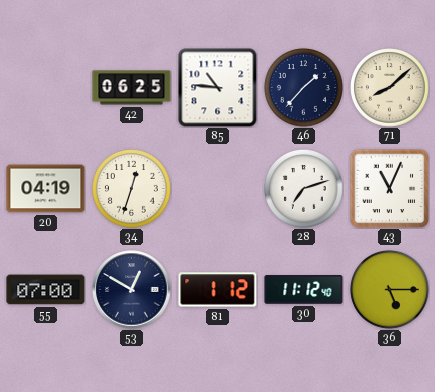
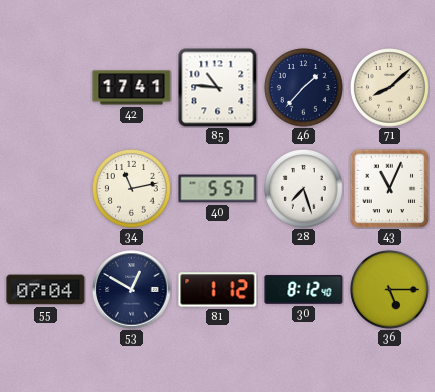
42: 06:25 -> 17:41 (132, 88)
20: 04:19 -> none (46, 189)
34: 12:33 -> 11:13 (132, 189)
40: none -> 5:57 (218, 189)
28: 7:12 -> 7:27 (304, 189)
55: 07:00 -> 07:04 (46, 290)
30: 11:12 -> 8:12 (304, 290)
